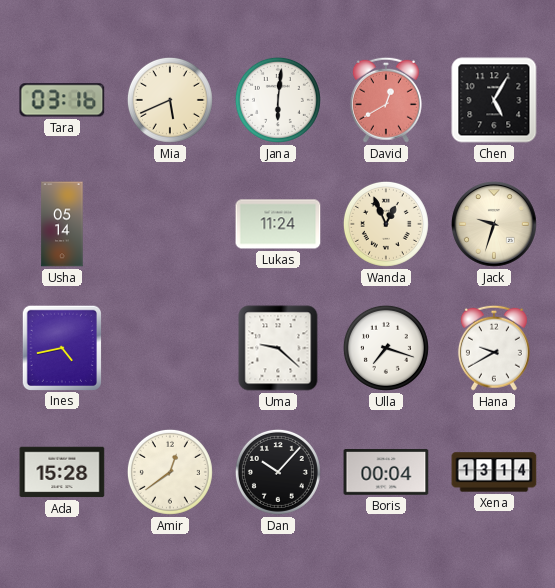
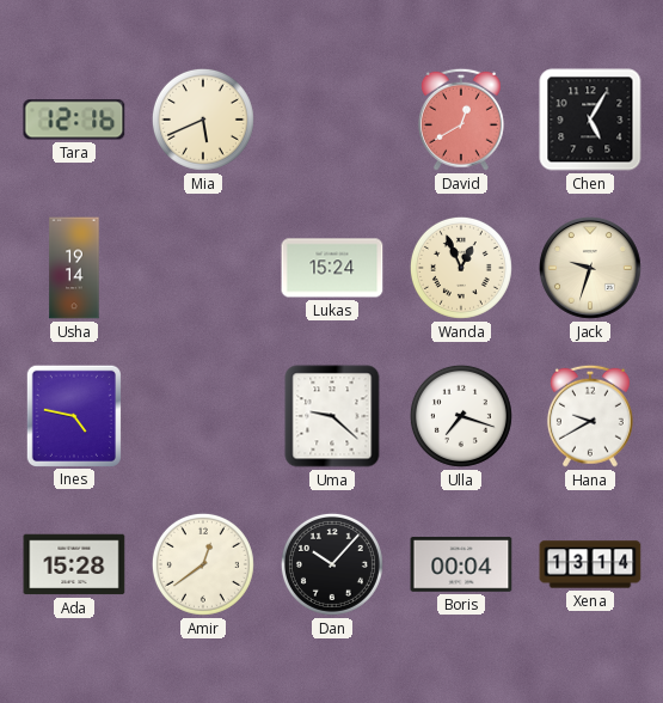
Tara: 03:16 -> 12:16 (74, 120)
Jana: 6:01 -> none (278, 100)
Usha: 05:14 -> 19:14 (74, 268)
Lukas: 11:24 -> 15:24 (332, 268)
Ines: 4:43 -> 4:47 (73, 415)
